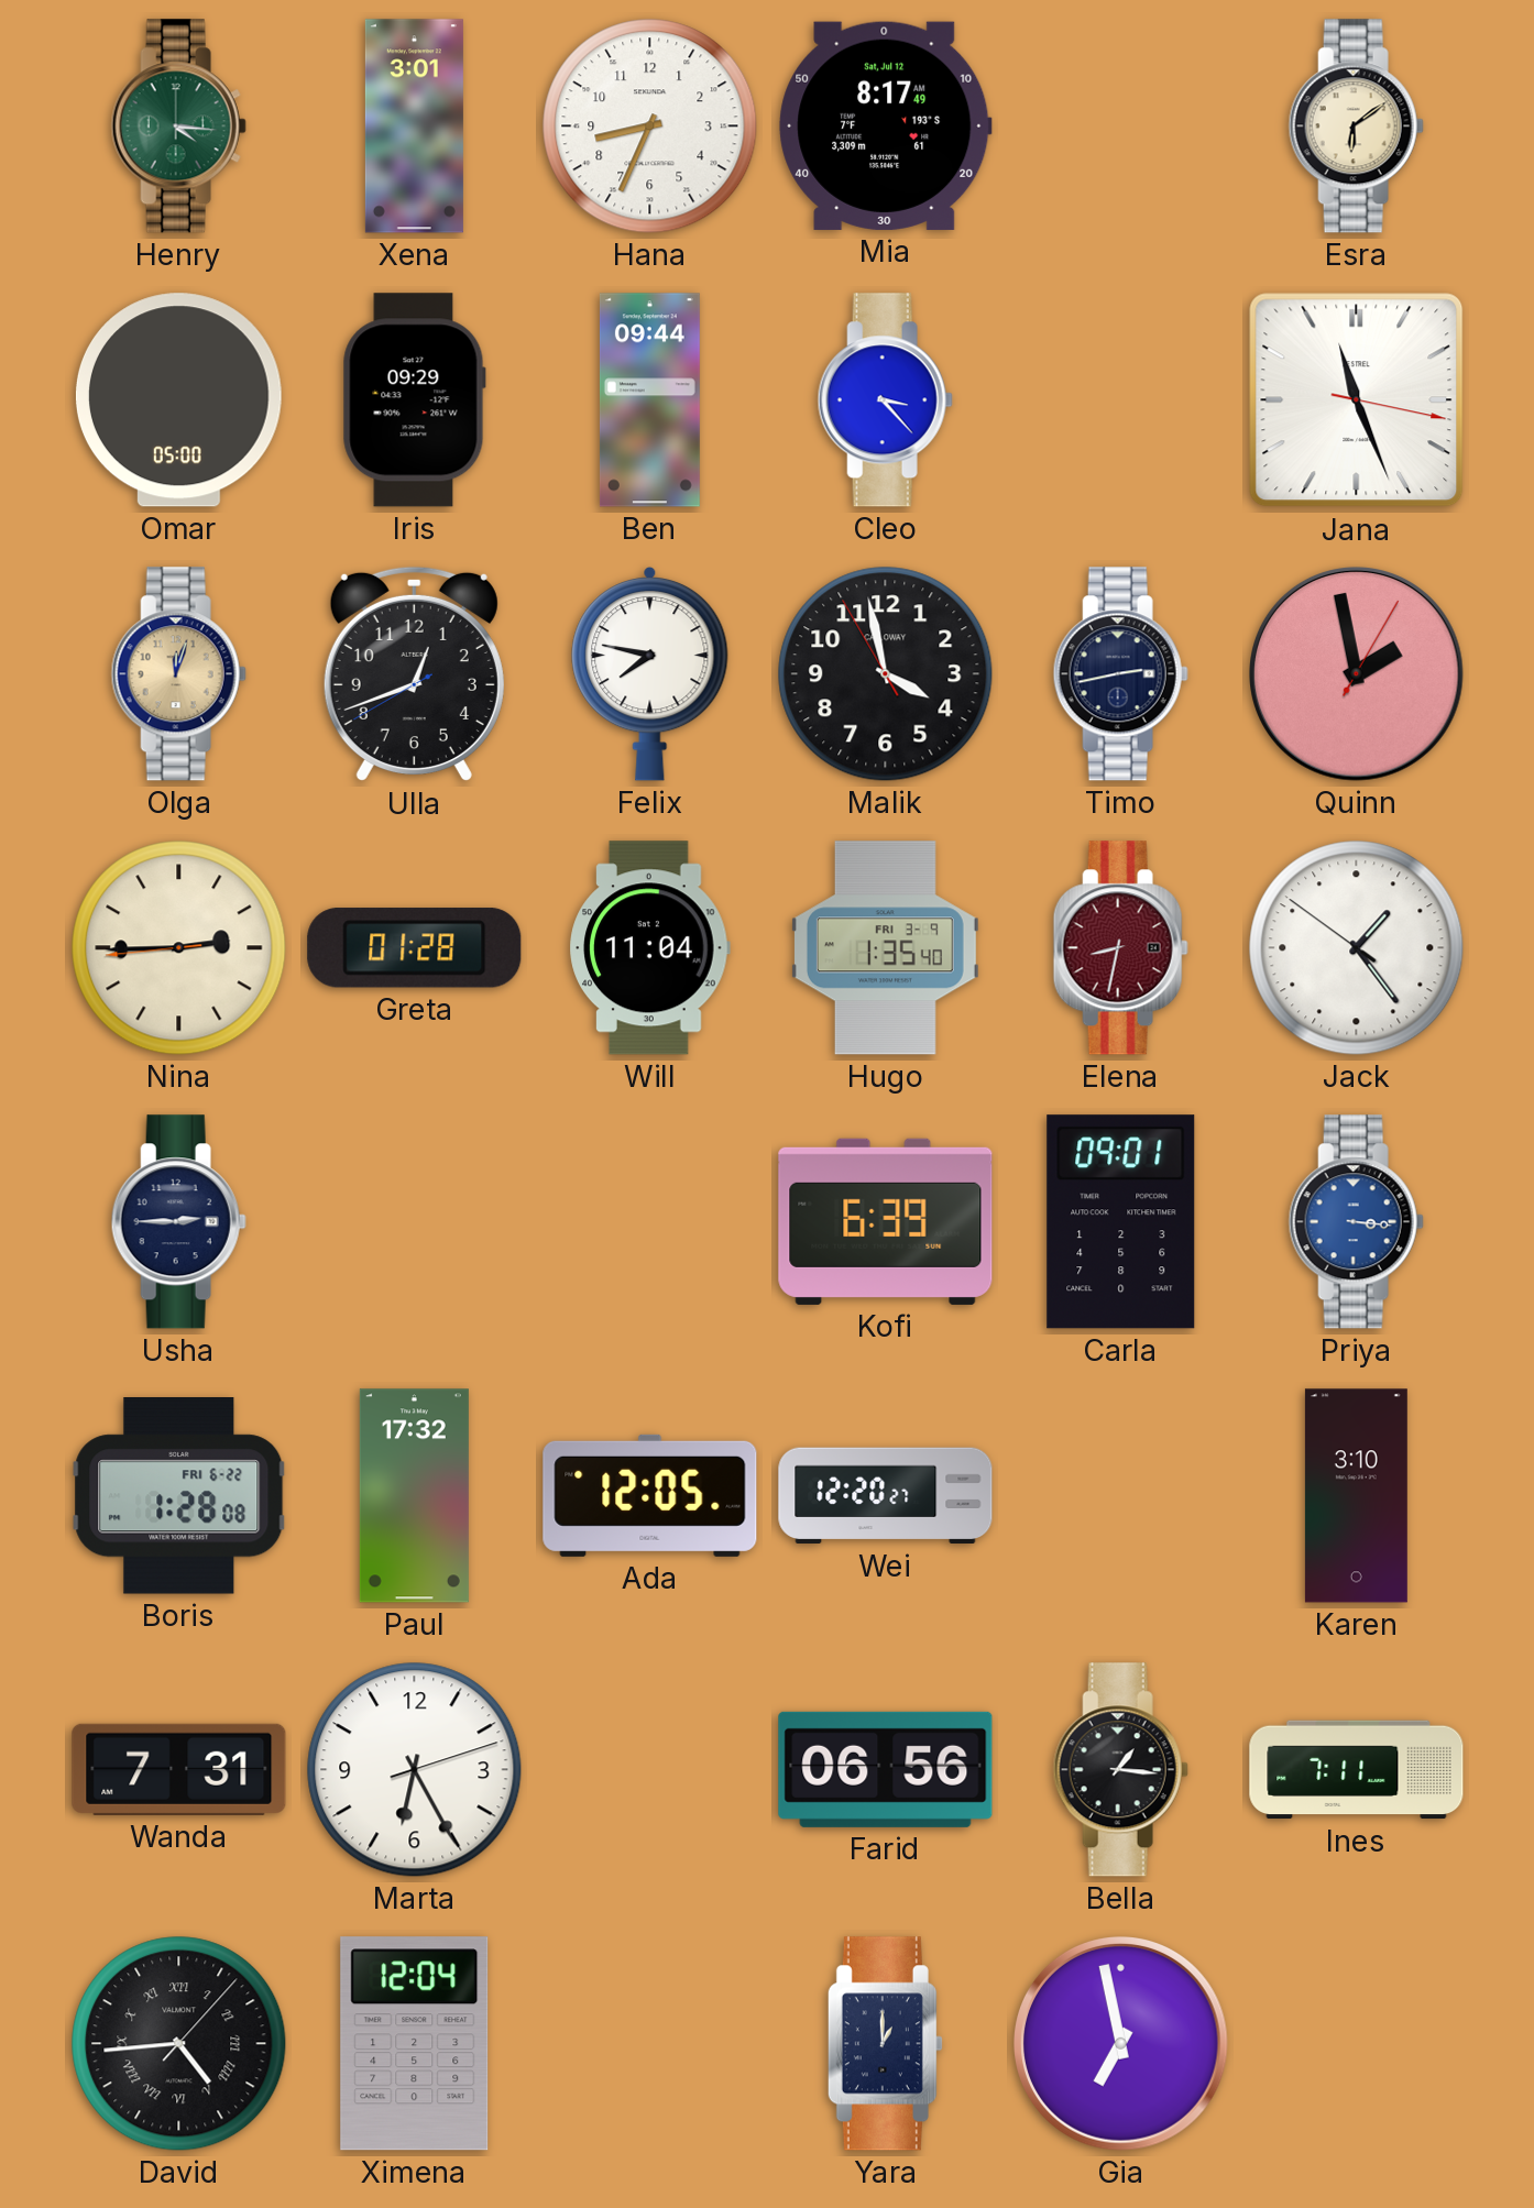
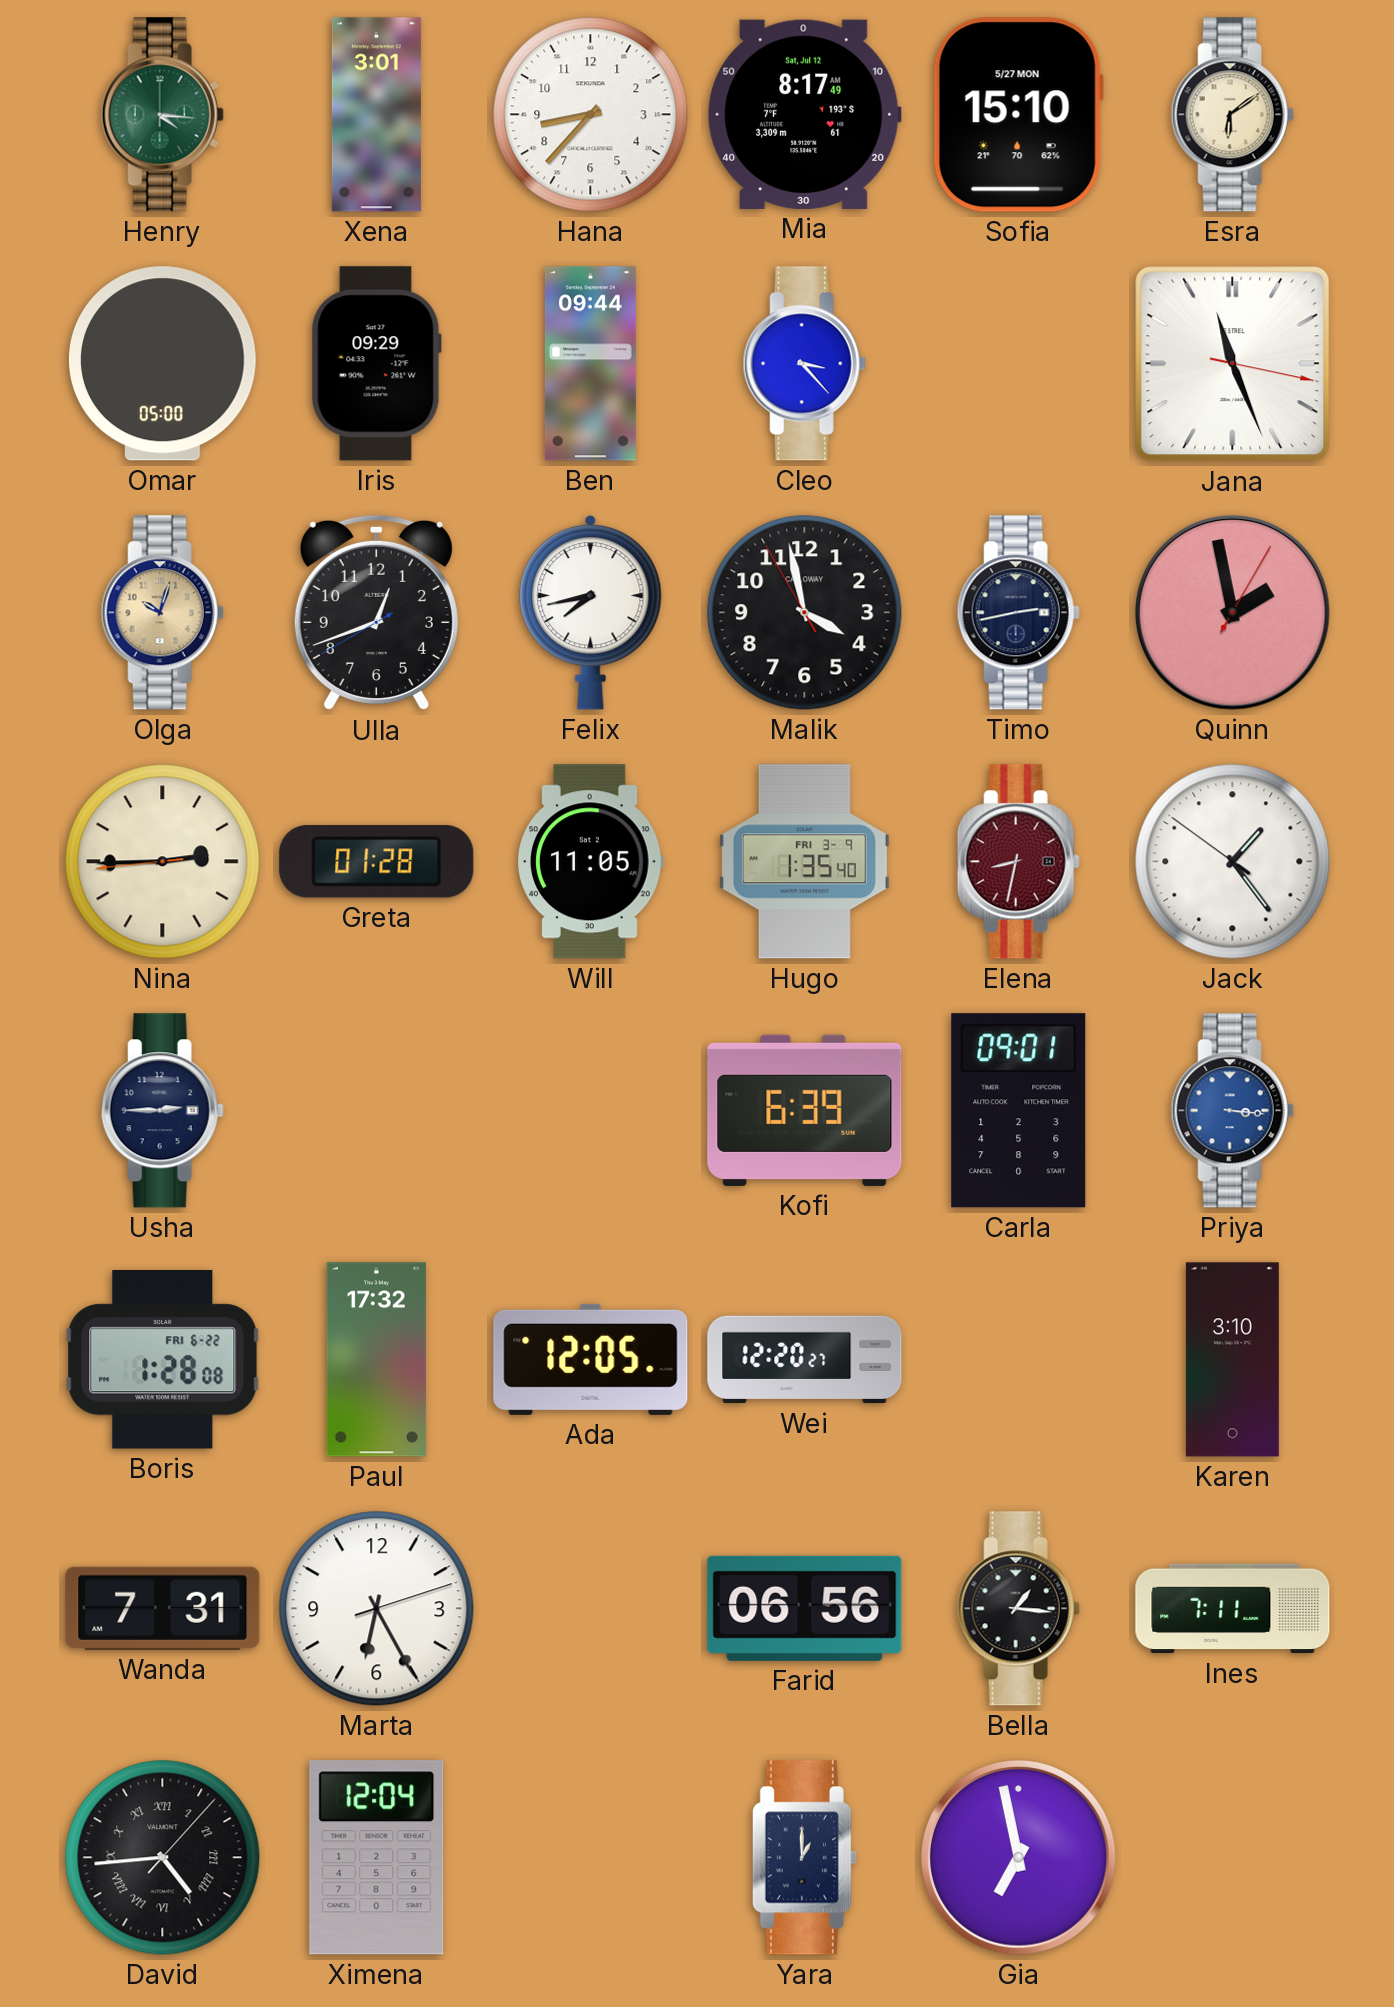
Hana: 8:34 -> 8:37 (591, 115)
Sofia: none -> 15:10 (1018, 115)
Olga: 12:03 -> 10:03 (162, 613)
Felix: 7:47 -> 7:43 (591, 612)
Will: 11:04 -> 11:05 (590, 862)
